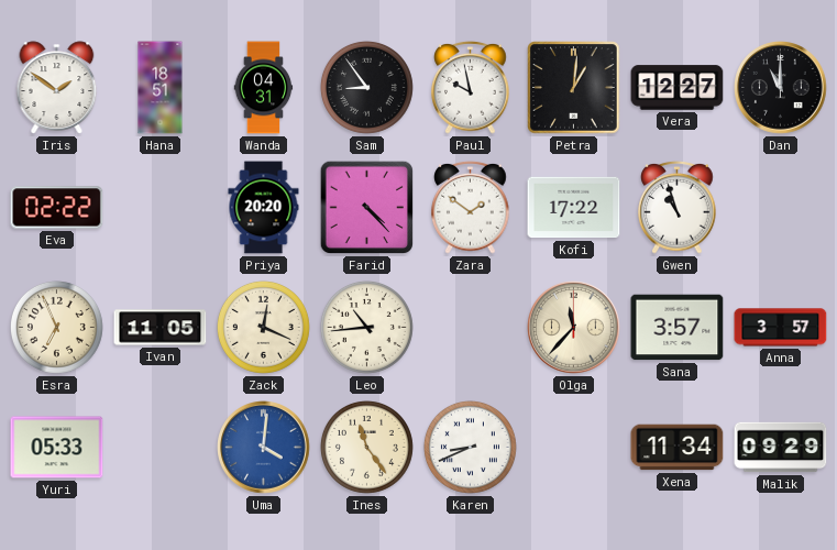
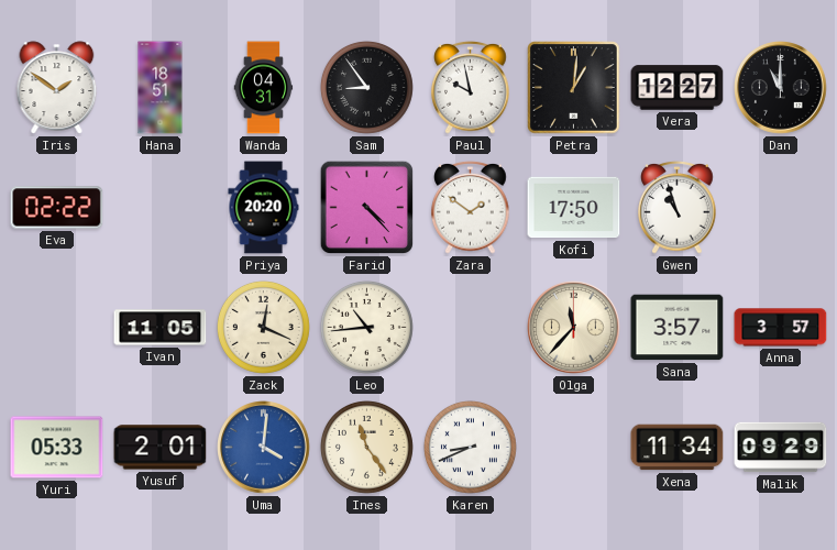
Kofi: 17:22 -> 17:50 (574, 208)
Esra: 6:56 -> none (56, 327)
Yusuf: none -> 2:01 (161, 448)
